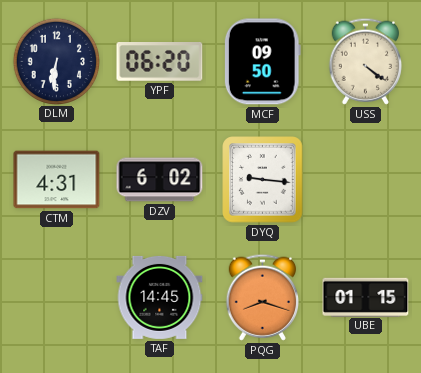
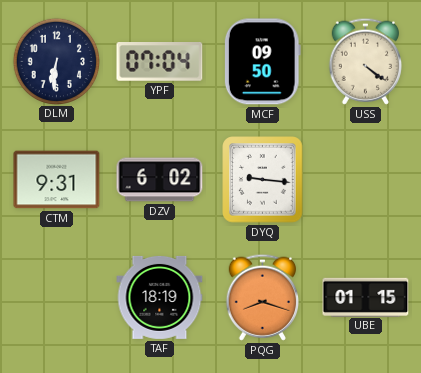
YPF: 06:20 -> 07:04 (160, 62)
CTM: 4:31 -> 9:31 (57, 180)
TAF: 14:45 -> 18:19 (160, 297)
